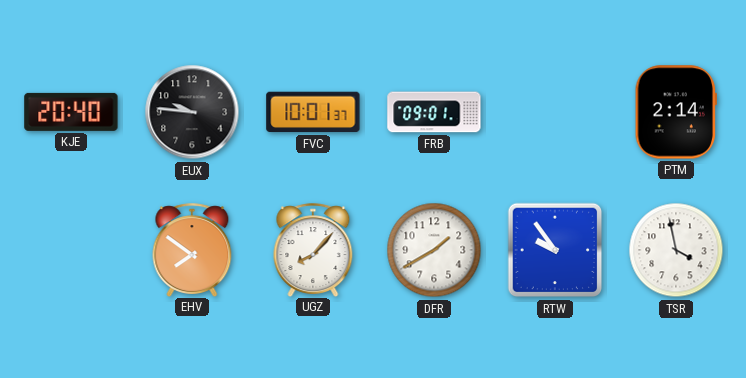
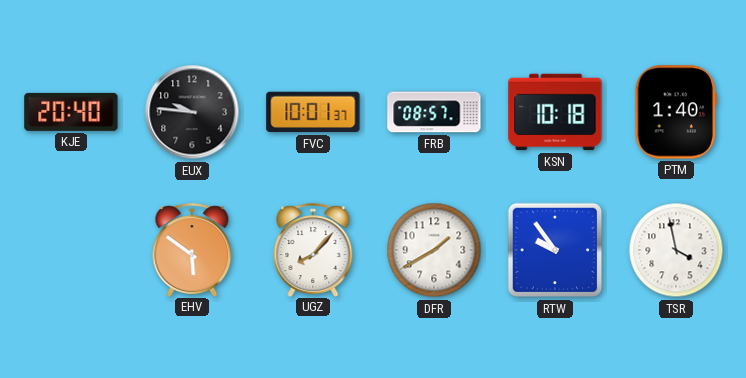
FRB: 09:01 -> 08:57 (434, 112)
KSN: none -> 10:18 (555, 112)
PTM: 2:14 -> 1:40 (676, 112)
EHV: 7:51 -> 5:51 (192, 250)
